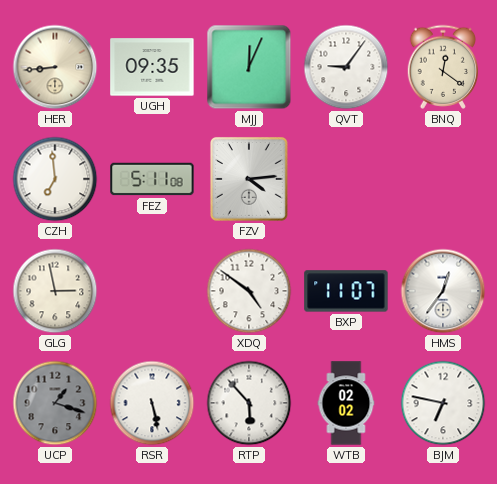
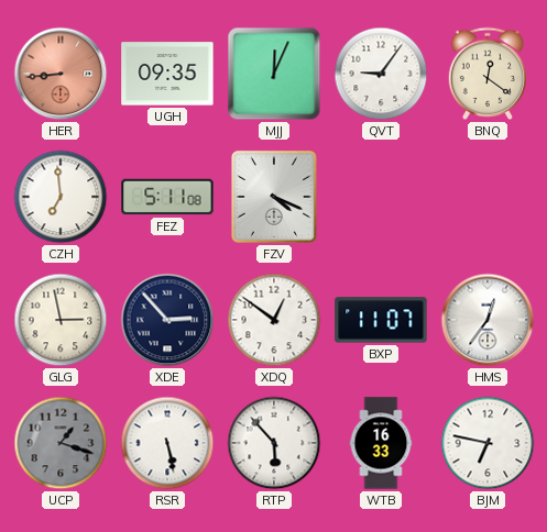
HER dial: cream -> salmon (61, 74)
FZV: 4:14 -> 4:19 (274, 197)
XDE: none -> 2:53 (167, 320)
XDQ: 4:51 -> 12:51 (274, 320)
WTB: 02:02 -> 16:33 (381, 443)
